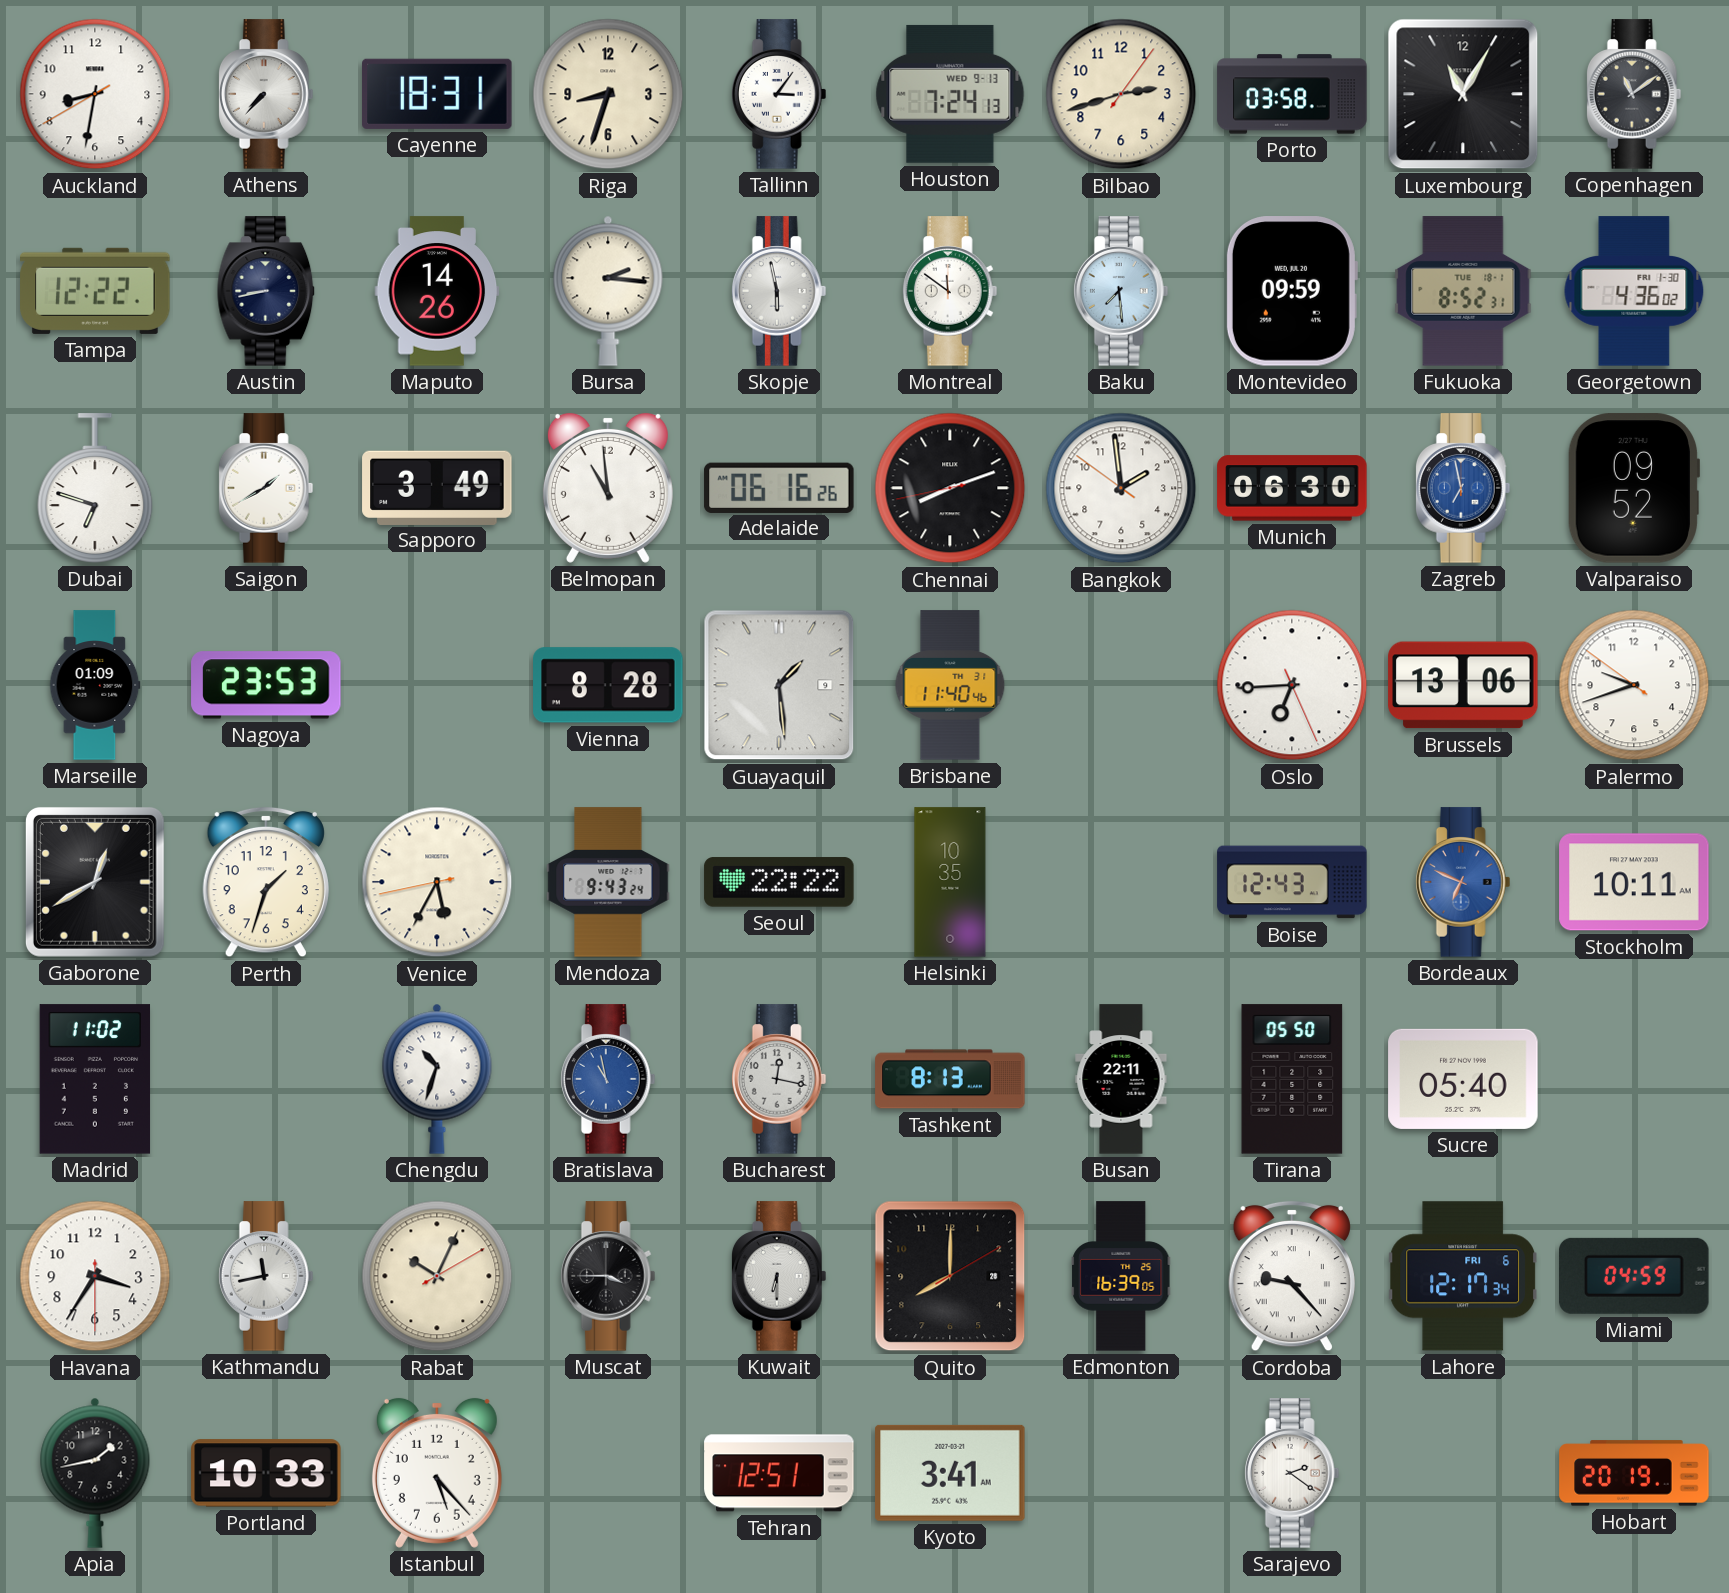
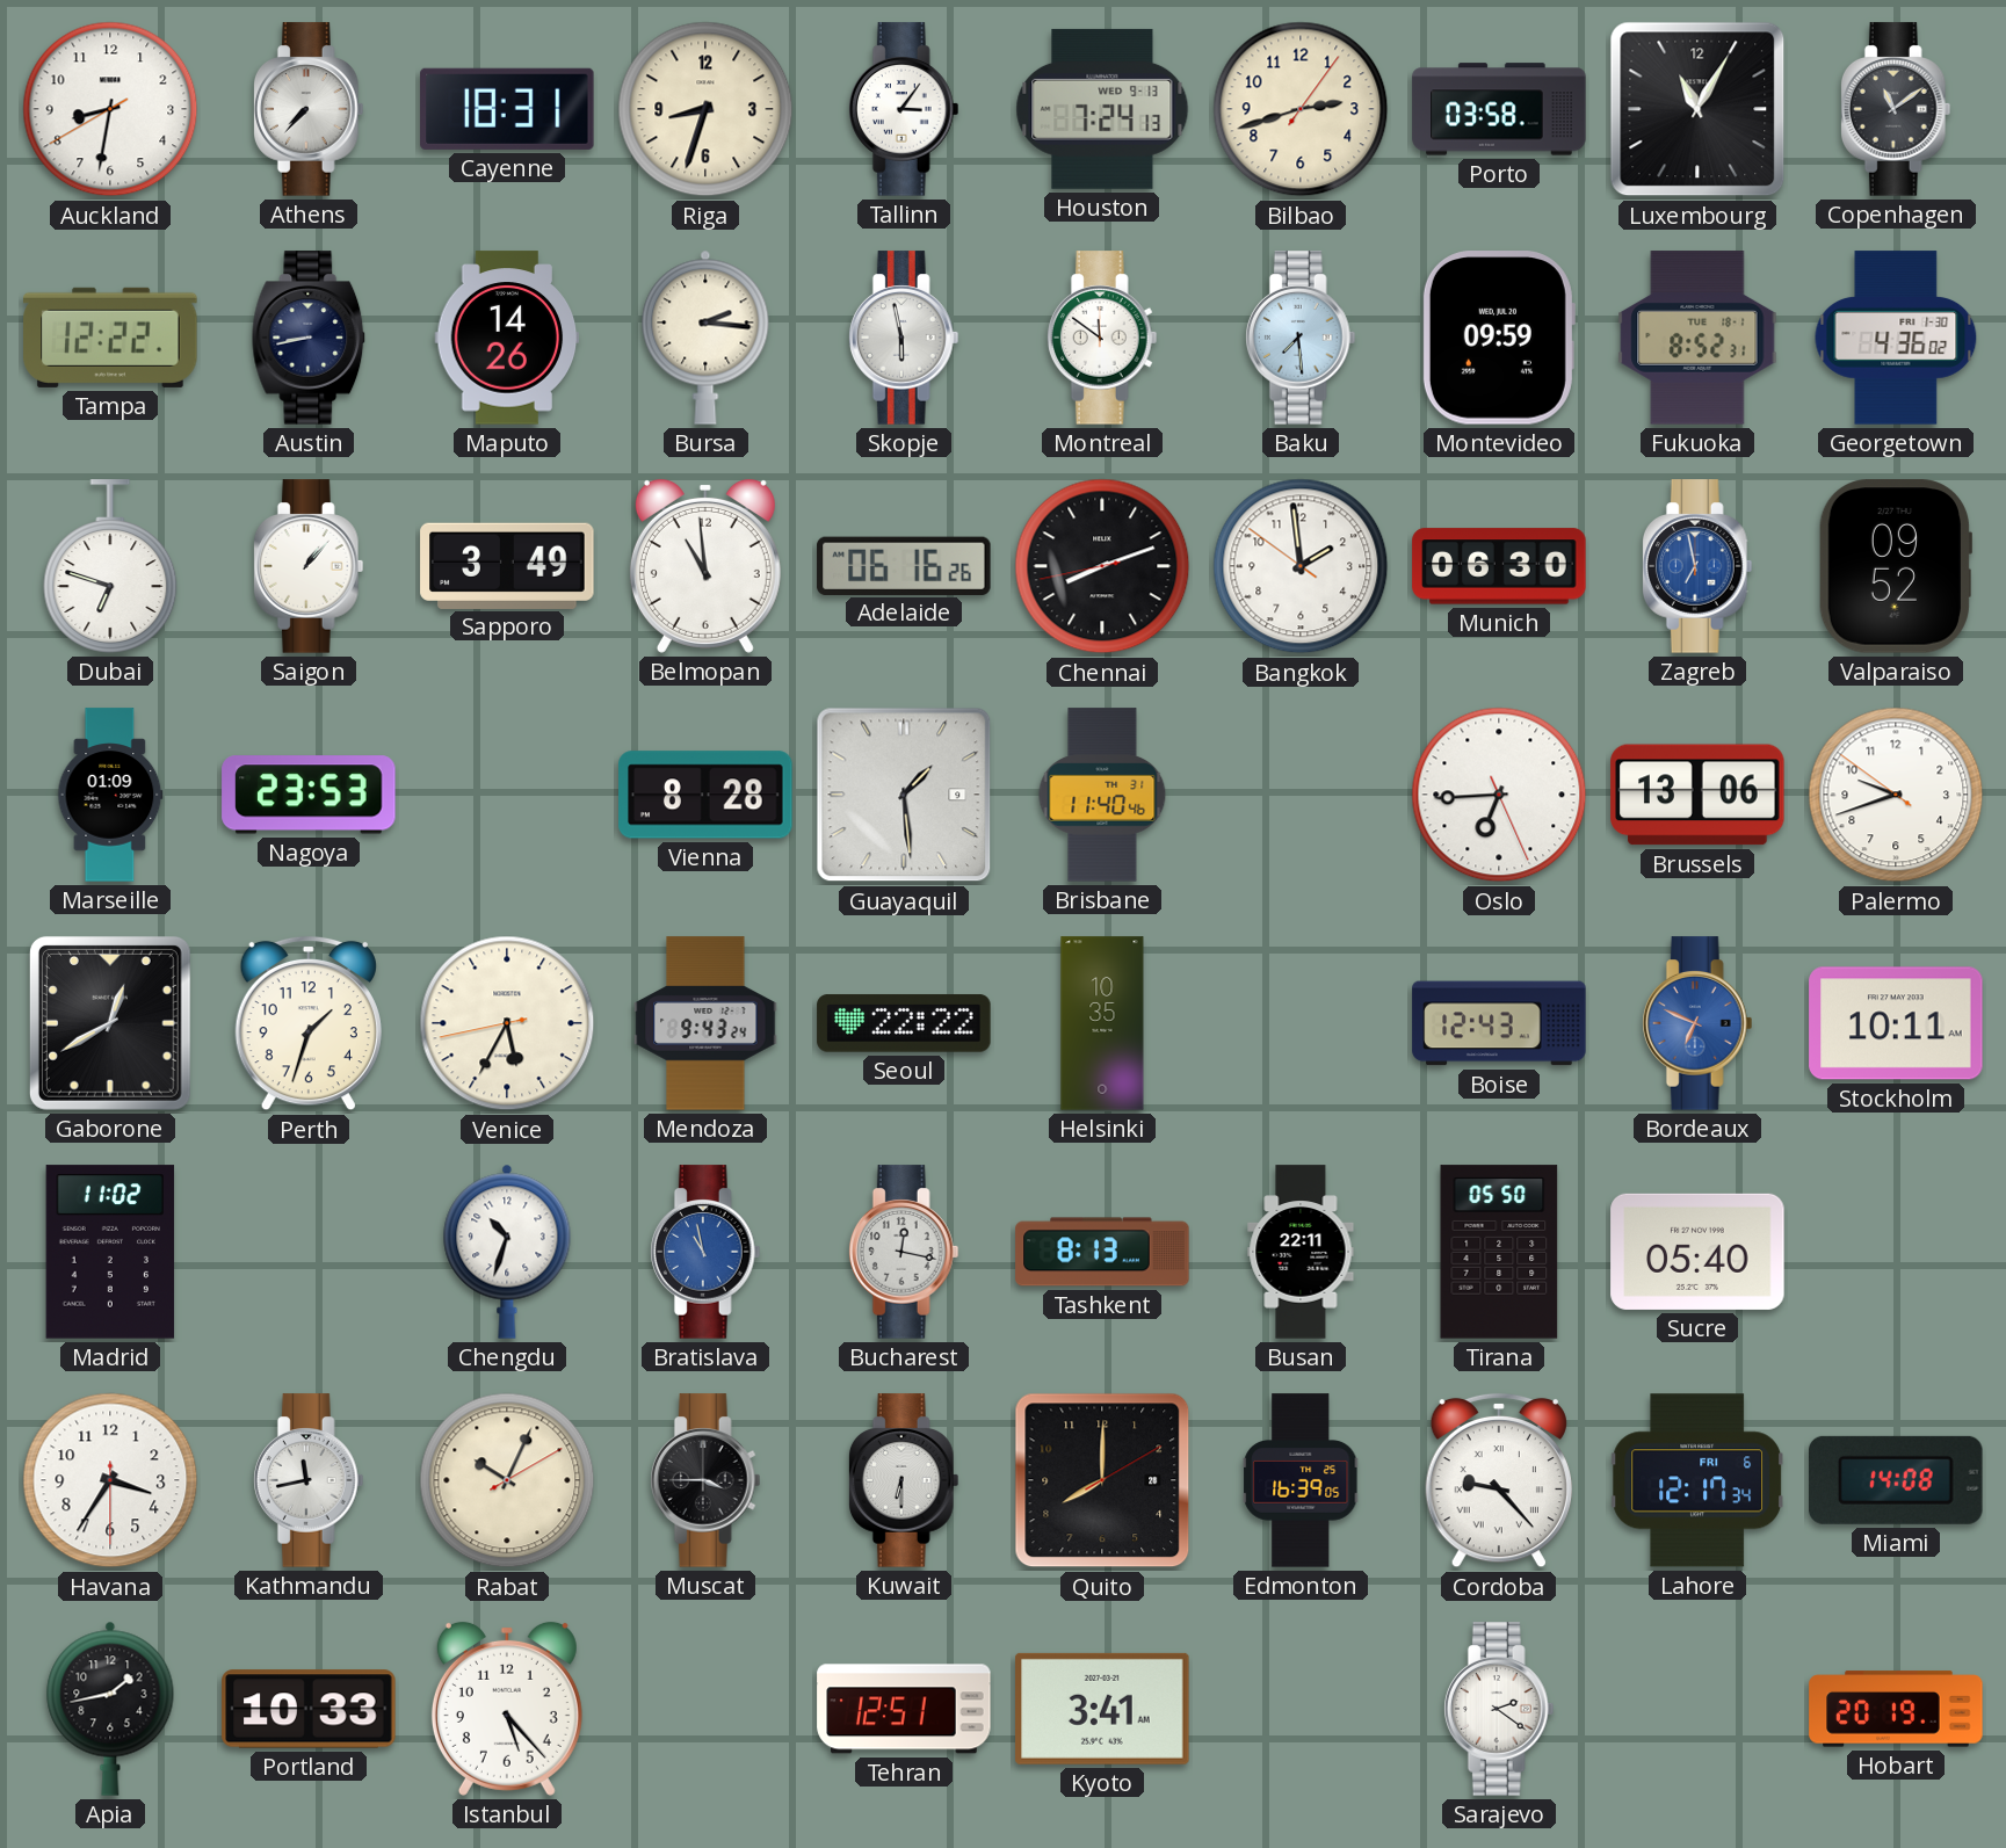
Saigon: 1:40 -> 1:07 (309, 566)
Miami: 04:59 -> 14:08 (1896, 1480)
